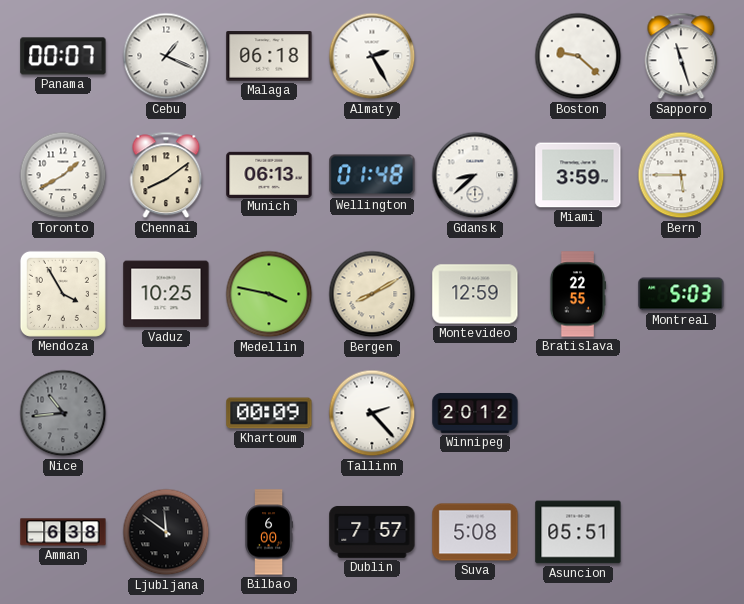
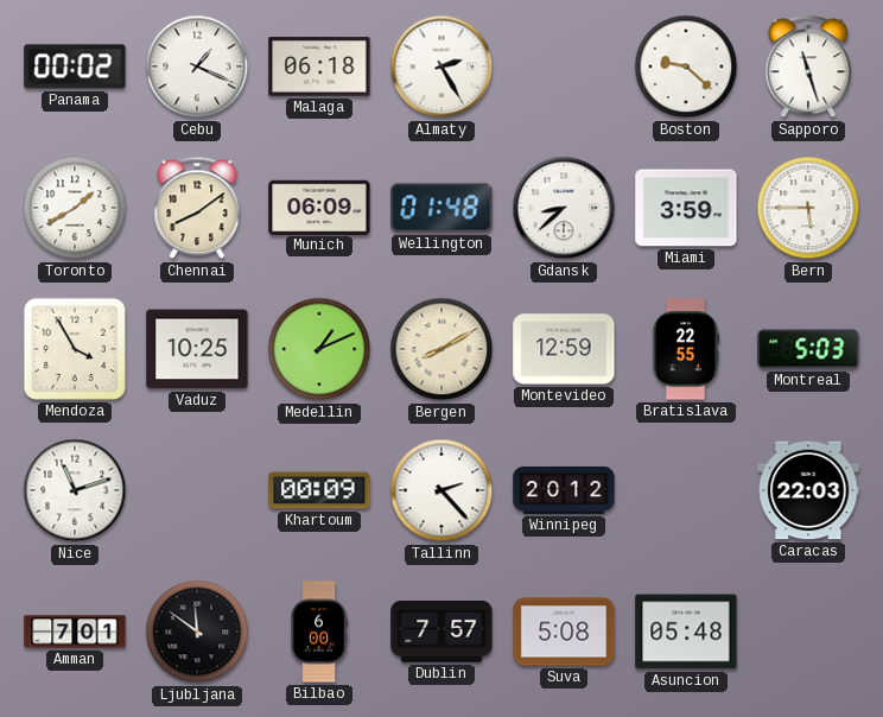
Panama: 00:07 -> 00:02 (75, 66)
Munich: 06:13 -> 06:09 (319, 207)
Medellin: 3:47 -> 1:11 (319, 349)
Nice: 10:44 -> 11:12 (75, 490)
Nice dial: grey -> white (75, 490)
Caracas: none -> 22:03 (808, 490)
Amman: 6:38 -> 7:01 (75, 632)
Asuncion: 05:51 -> 05:48 (686, 632)
